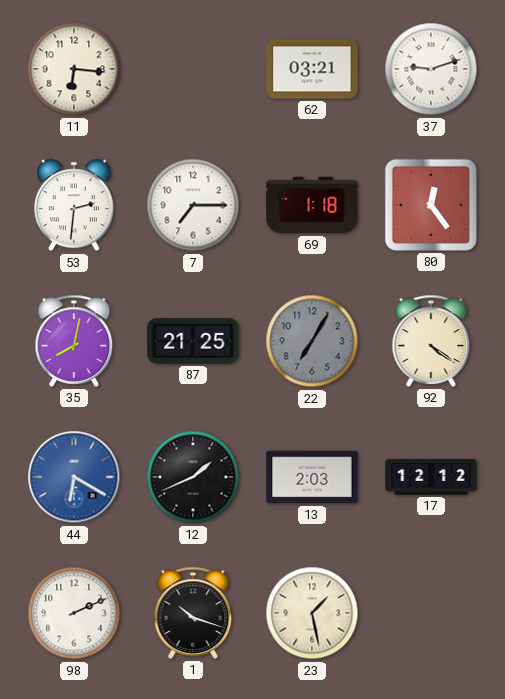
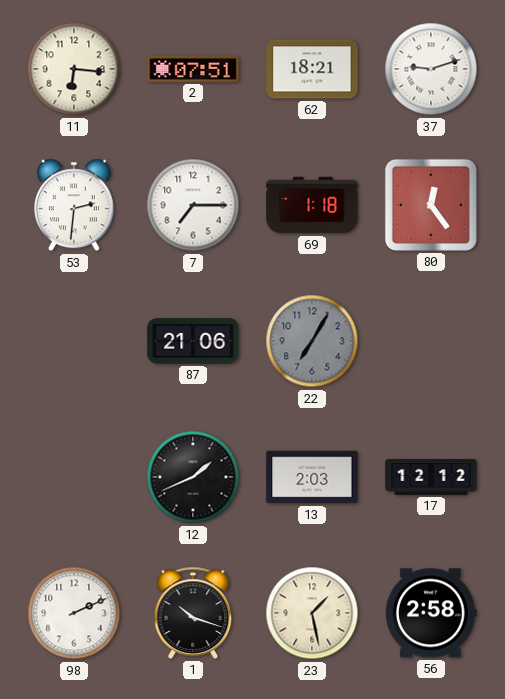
2: none -> 07:51 (193, 69)
62: 03:21 -> 18:21 (312, 69)
35: 8:02 -> none (74, 341)
87: 21:25 -> 21:06 (193, 341)
92: 4:21 -> none (431, 341)
44: 6:20 -> none (74, 477)
56: none -> 2:58 (431, 613)
